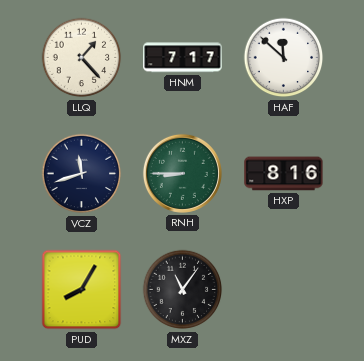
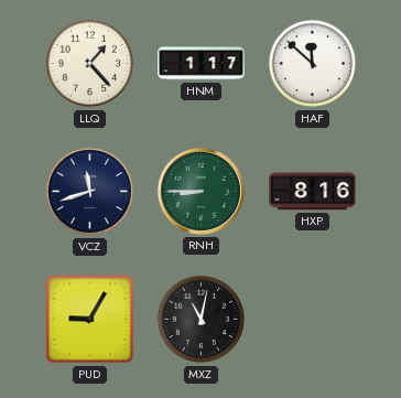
HNM: 7:17 -> 1:17 (202, 64)
PUD: 8:05 -> 9:05 (90, 320)
MXZ: 11:06 -> 11:02 (202, 320)
